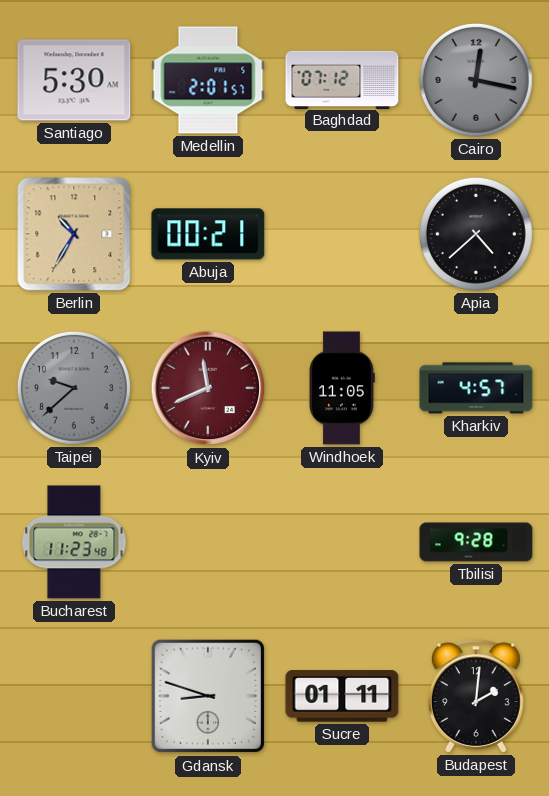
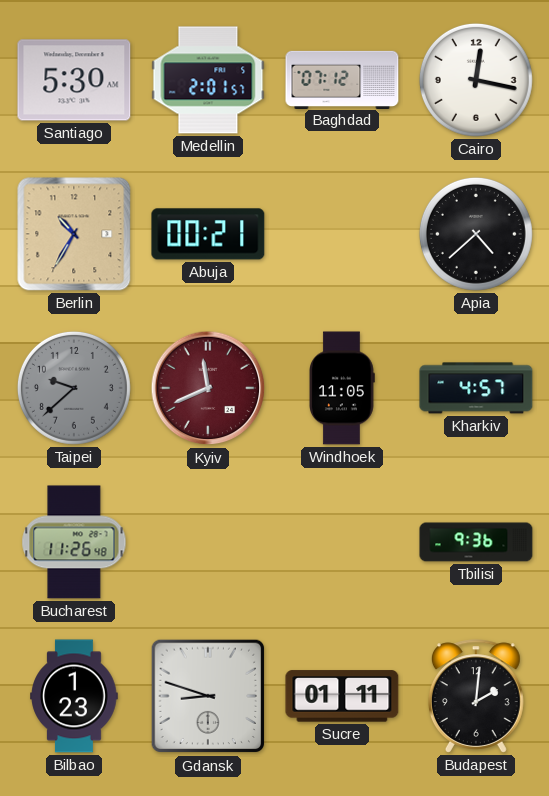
Cairo dial: grey -> white (476, 80)
Bucharest: 11:23 -> 11:26 (74, 542)
Tbilisi: 9:28 -> 9:36 (476, 542)
Bilbao: none -> 1:23 (74, 696)
